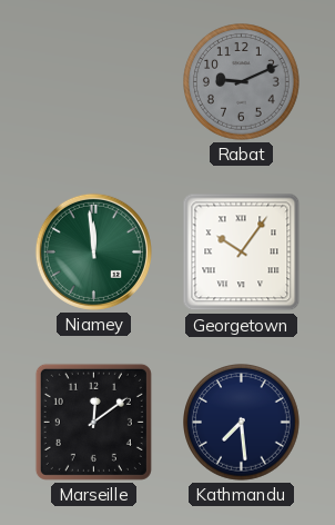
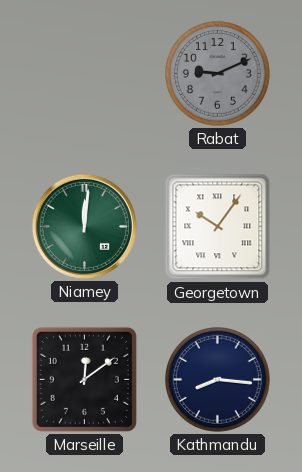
Niamey: 11:59 -> 12:01 (84, 226)
Kathmandu: 7:29 -> 8:16 (218, 380)
